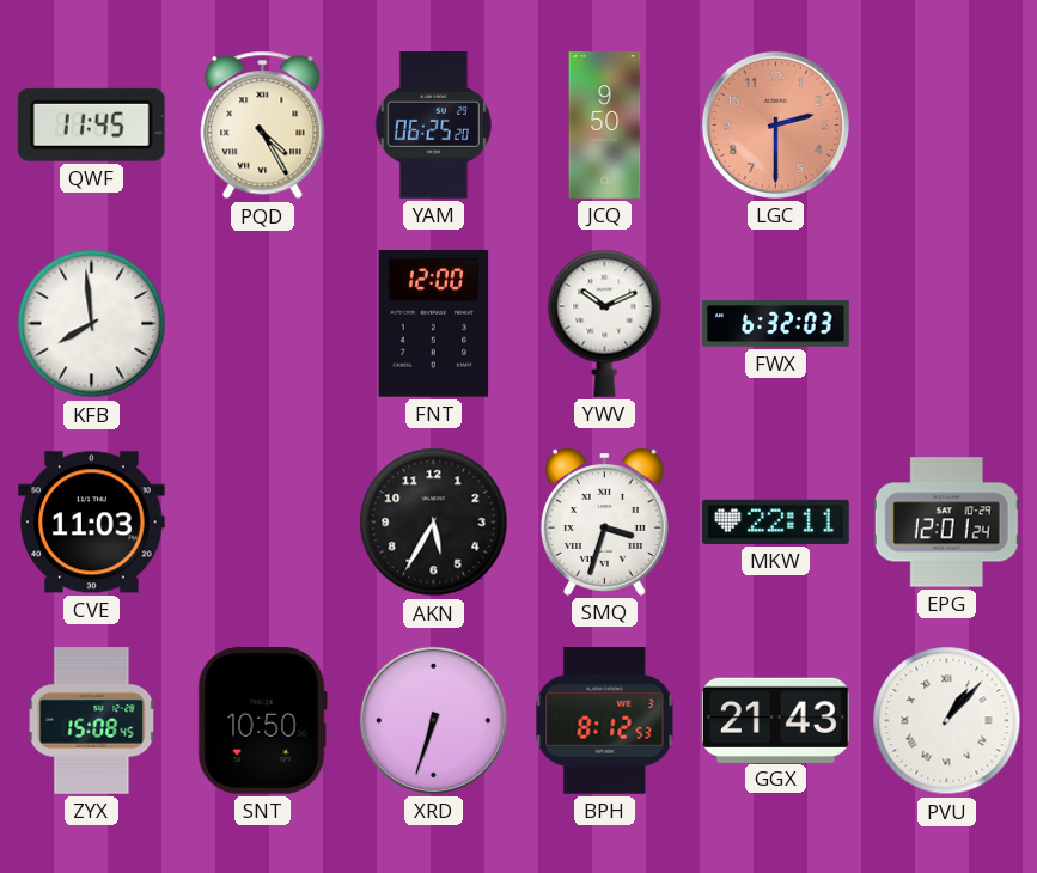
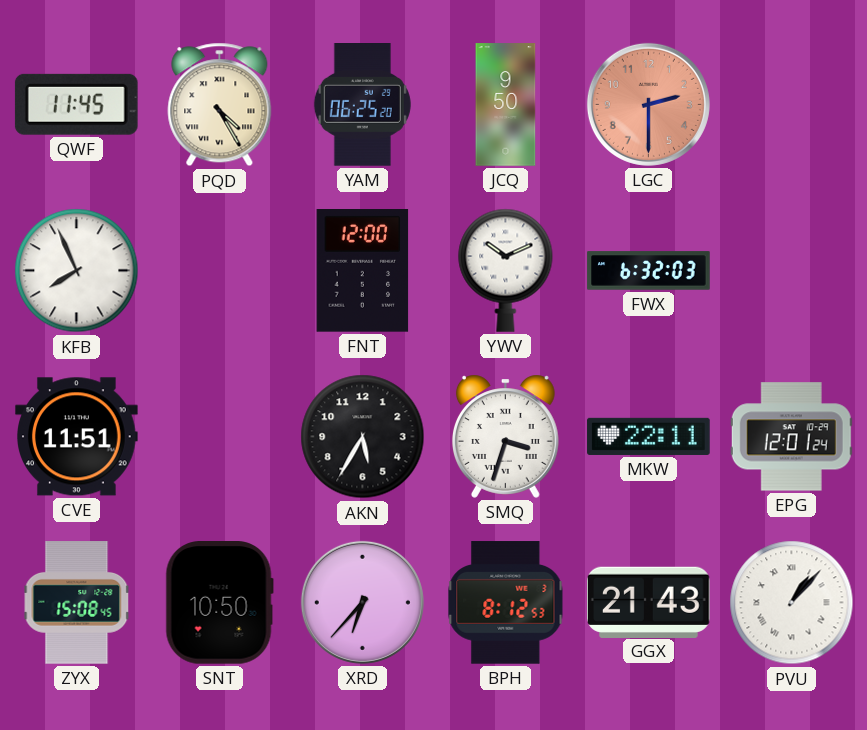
KFB: 7:59 -> 7:56 (77, 271)
CVE: 11:03 -> 11:51 (77, 437)
XRD: 6:33 -> 6:37 (362, 602)
